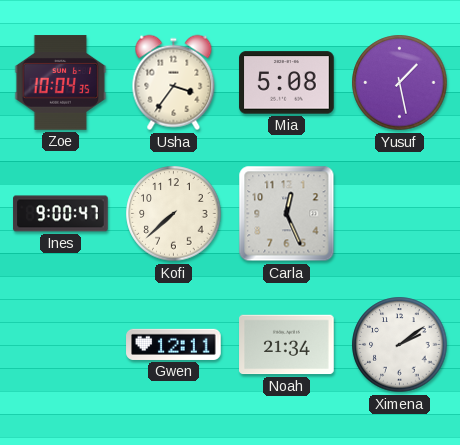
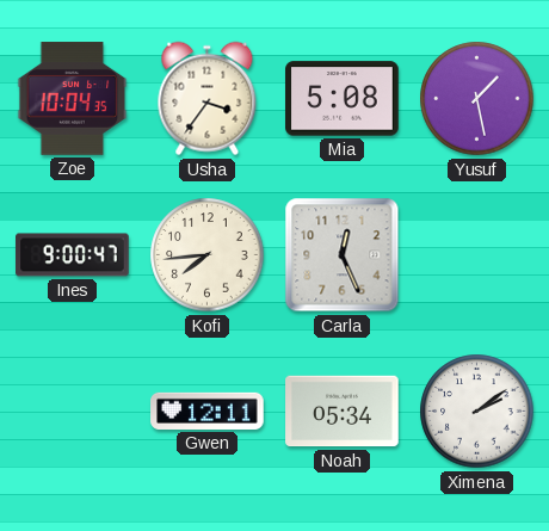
Kofi: 7:38 -> 7:44 (208, 255)
Noah: 21:34 -> 05:34 (343, 412)
